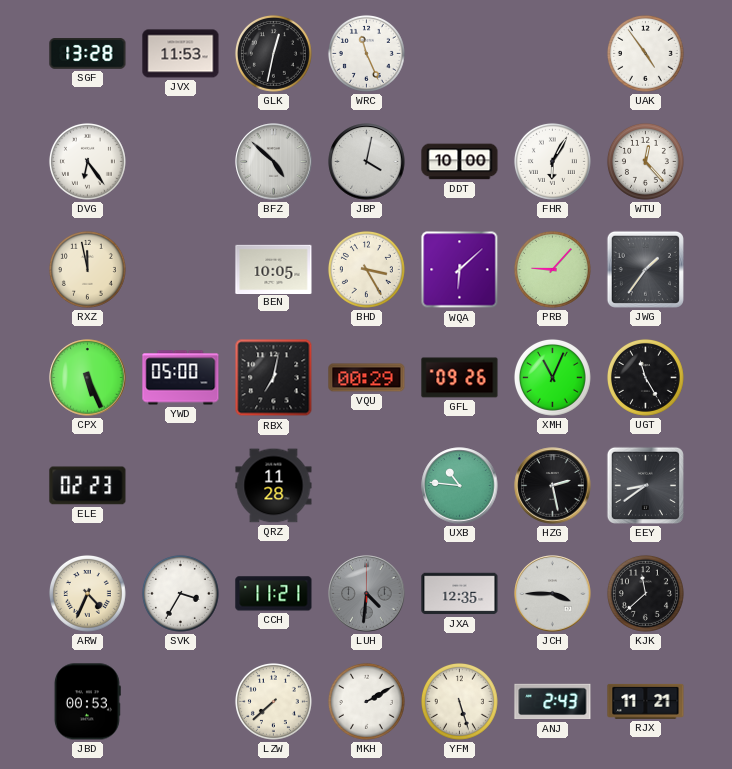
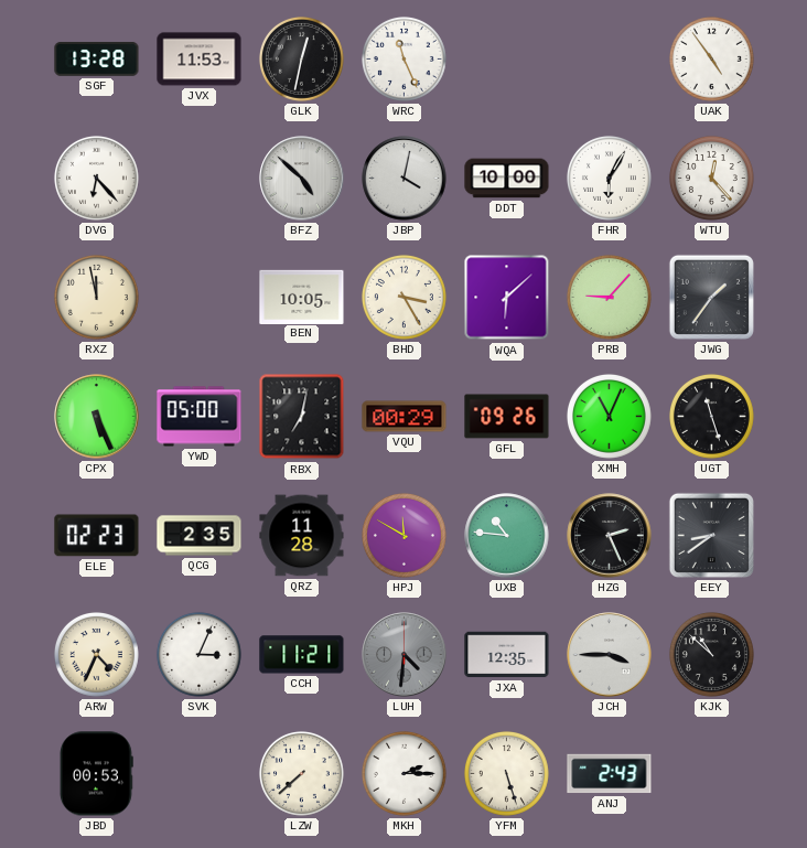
DVG: 6:24 -> 6:23 (96, 178)
UGT: 11:25 -> 11:27 (711, 416)
QCG: none -> 2:35 (200, 536)
HPJ: none -> 11:50 (403, 535)
HZG: 2:28 -> 2:26 (610, 536)
SVK: 3:35 -> 3:04 (198, 654)
KJK: 11:38 -> 10:52 (711, 654)
MKH: 2:10 -> 2:15 (403, 773)
RJX: 11:21 -> none (646, 701)
